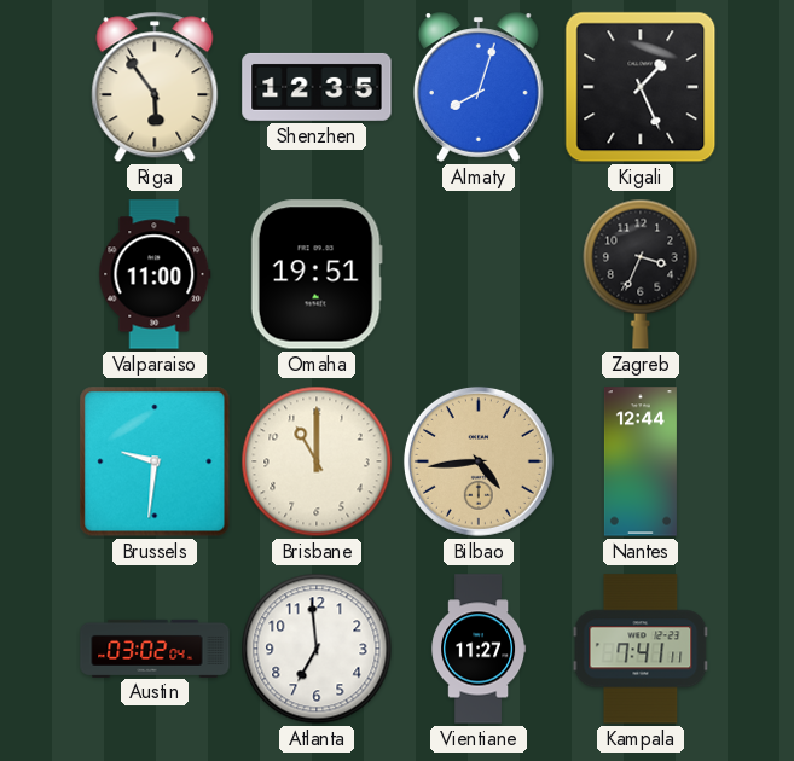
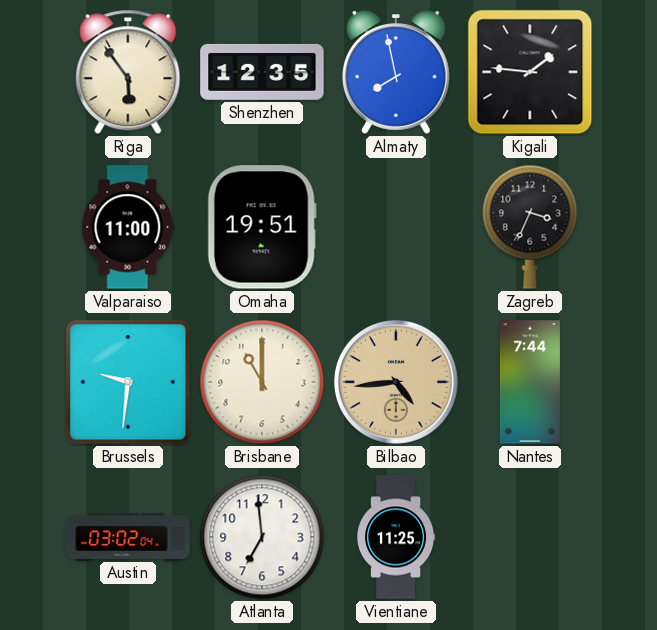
Almaty: 8:03 -> 7:58 (396, 72)
Kigali: 1:26 -> 1:46 (530, 72)
Nantes: 12:44 -> 7:44 (530, 382)
Vientiane: 11:27 -> 11:25 (396, 537)
Kampala: 7:41 -> none (641, 649)
